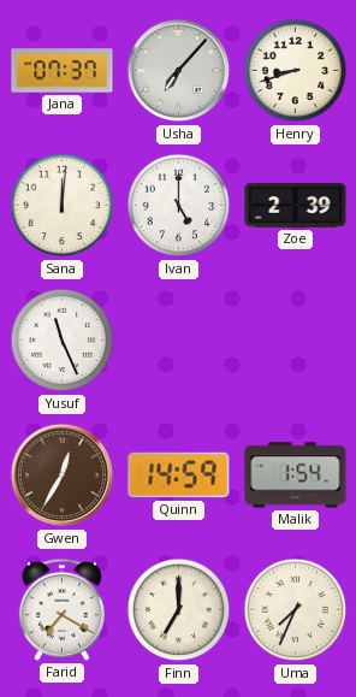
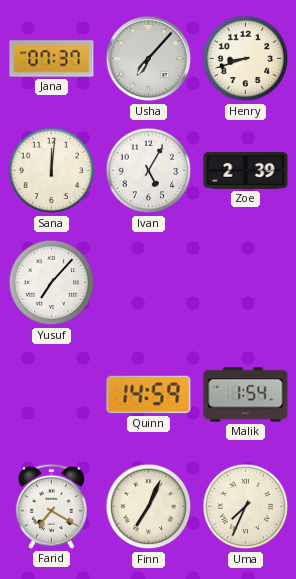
Ivan: 5:00 -> 5:05 (149, 171)
Yusuf: 11:26 -> 7:07 (52, 283)
Gwen: 12:35 -> none (63, 476)
Finn: 7:00 -> 7:04 (149, 507)
